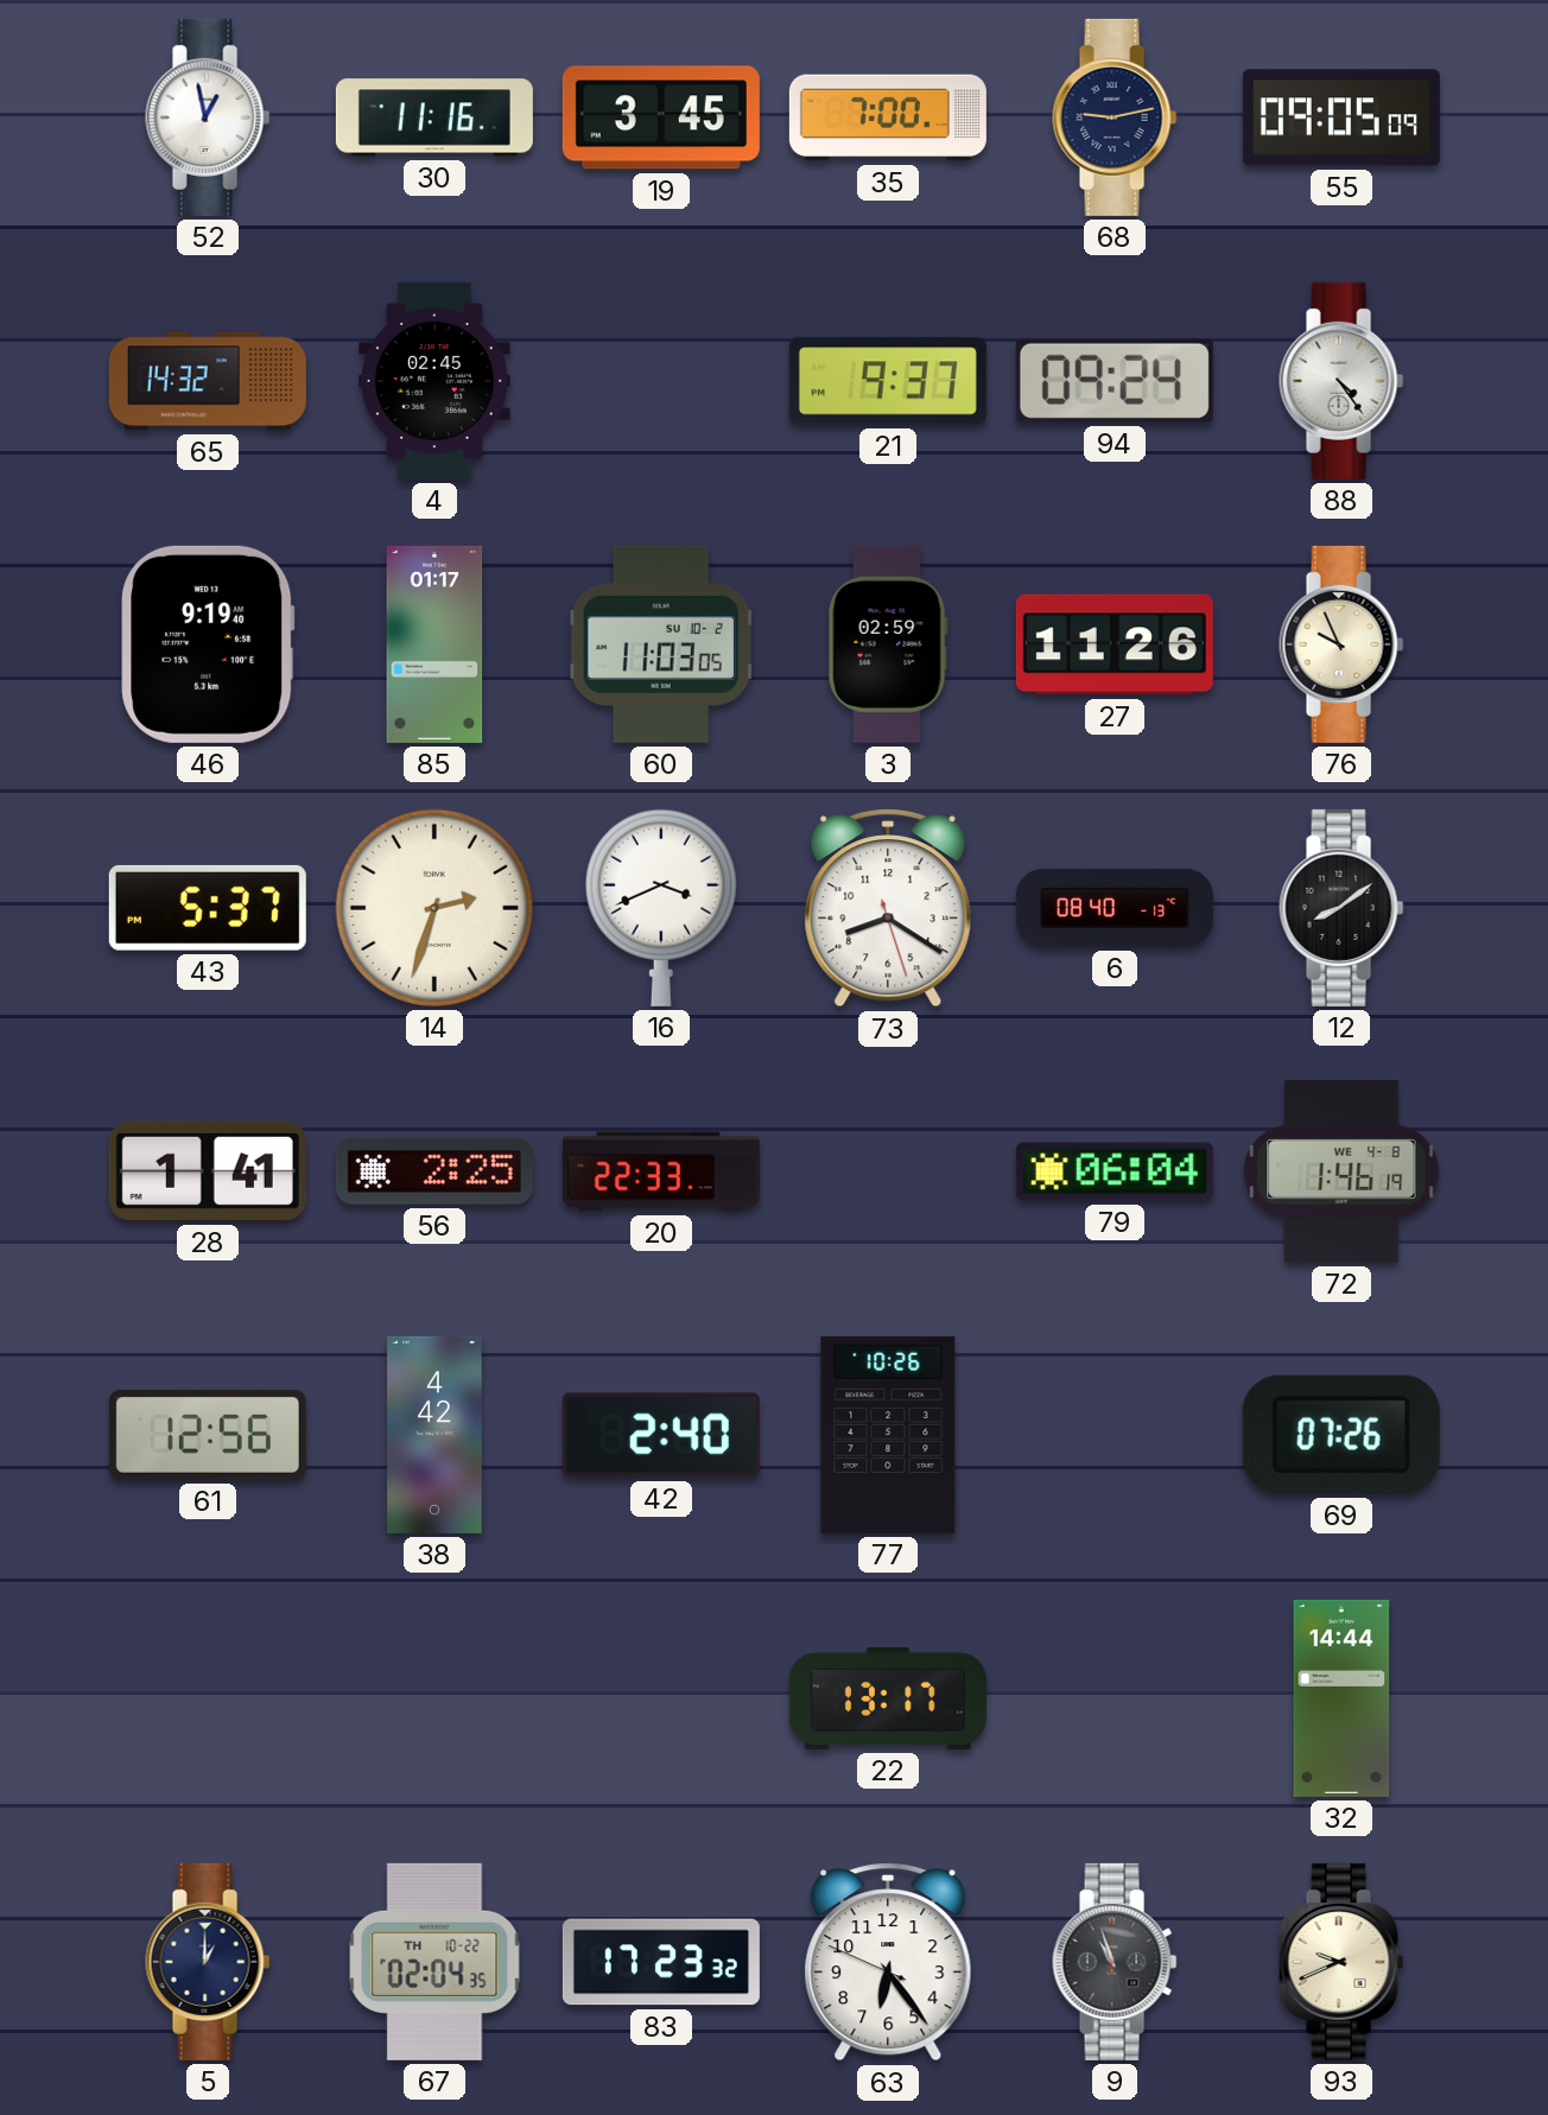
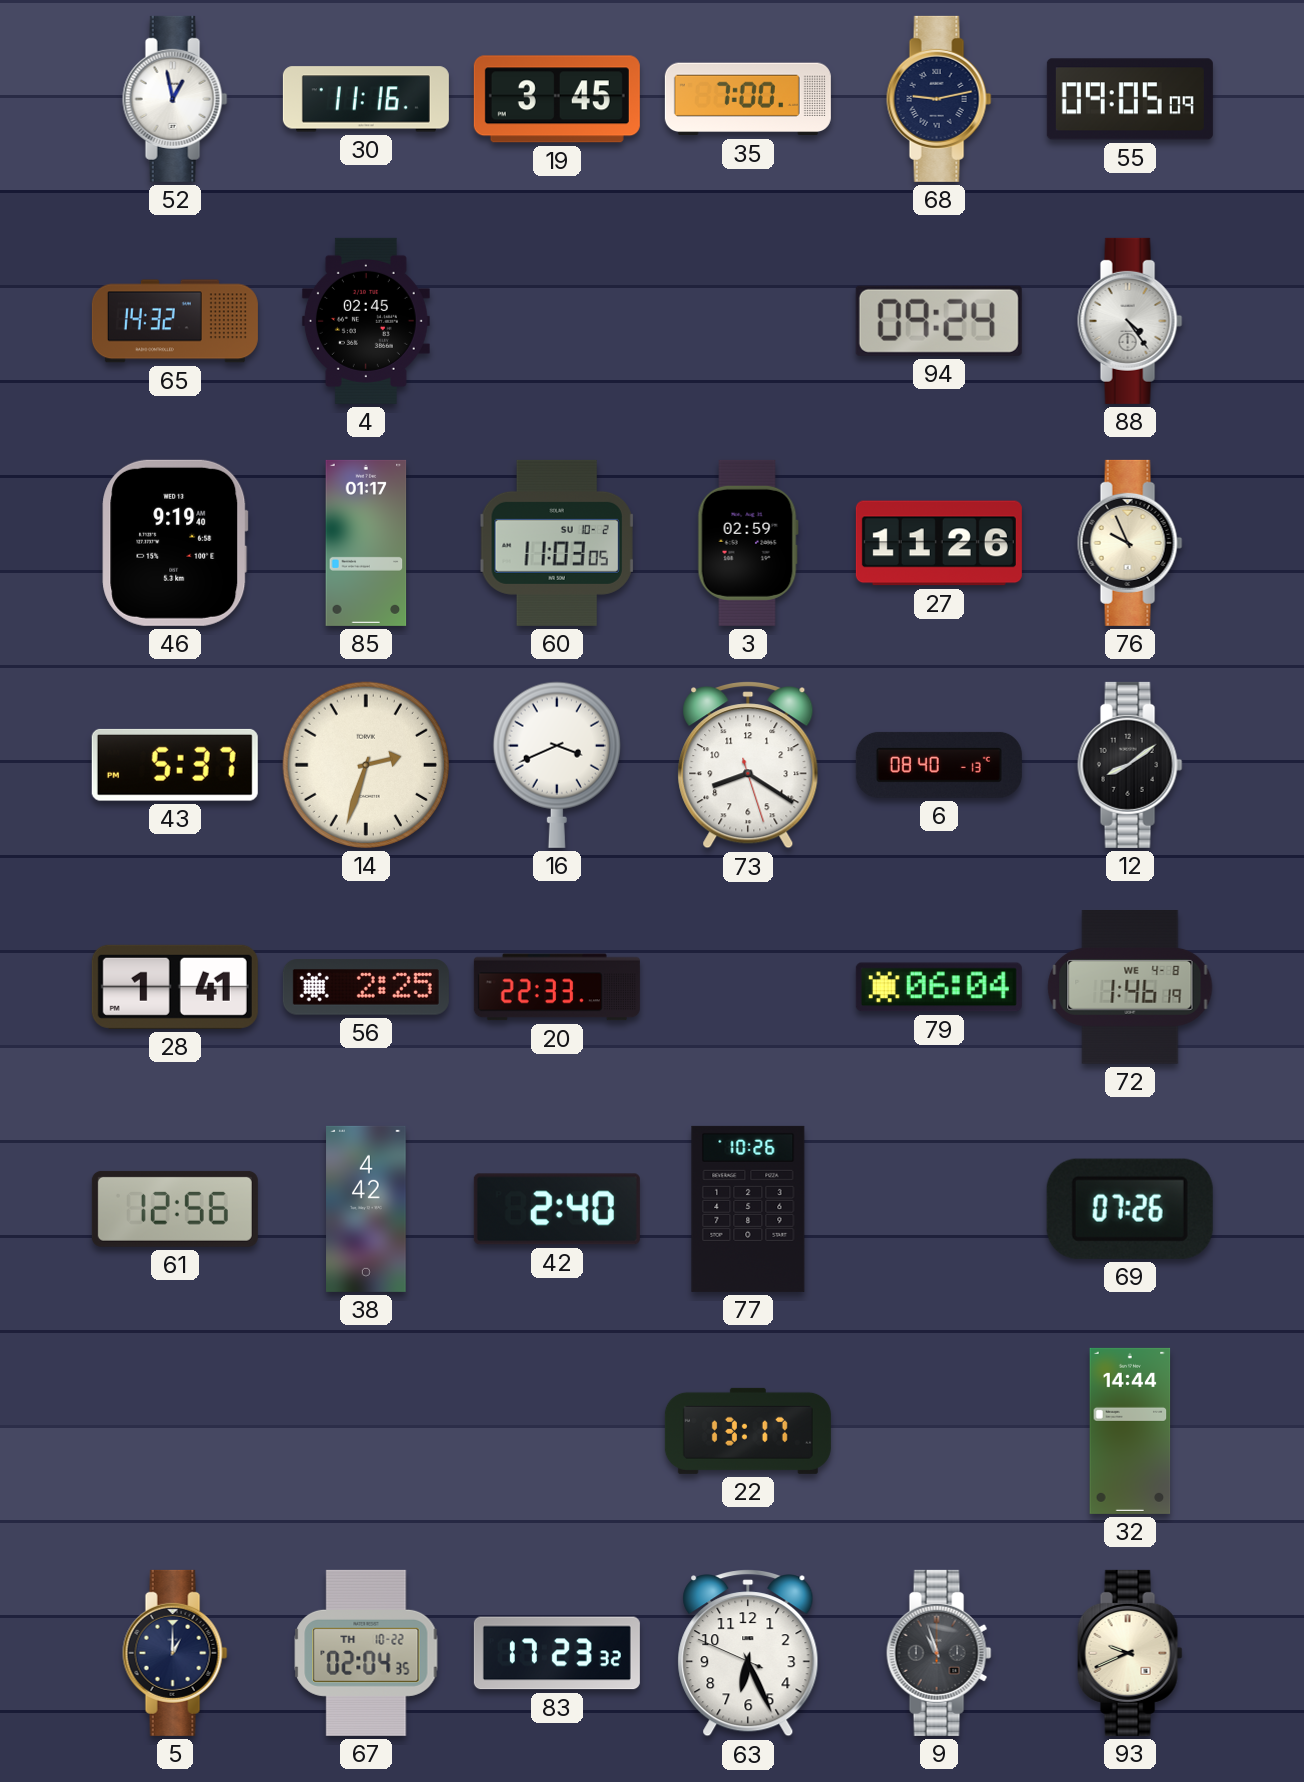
21: 9:37 -> none (888, 381)
63: 6:23 -> 6:25 (748, 1654)
